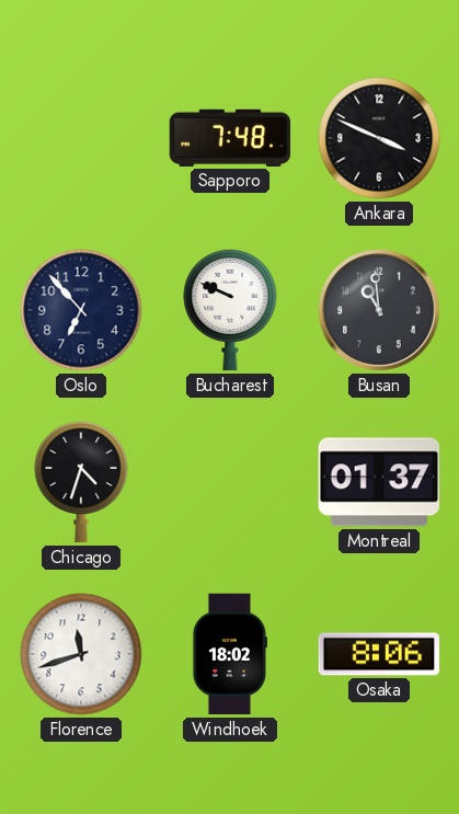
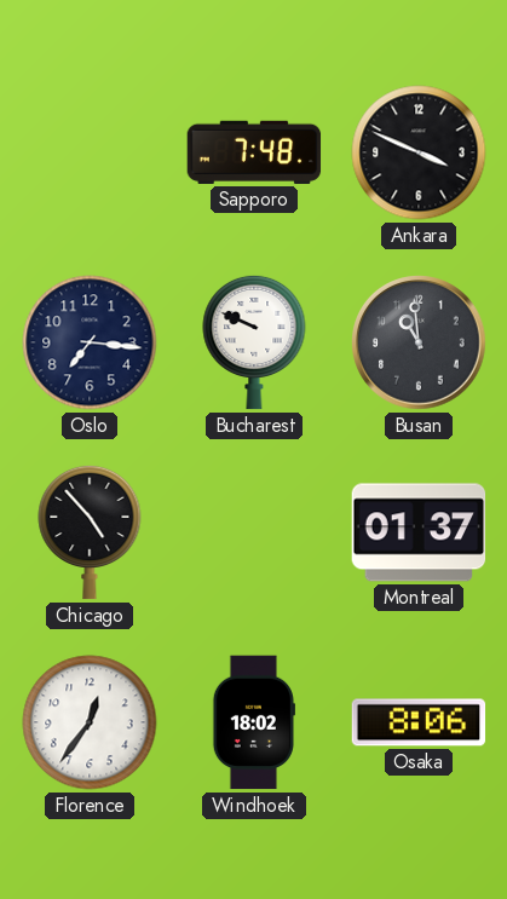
Oslo: 6:53 -> 7:16 (90, 342)
Chicago: 4:33 -> 4:53 (90, 532)
Florence: 11:42 -> 12:36 (90, 722)
